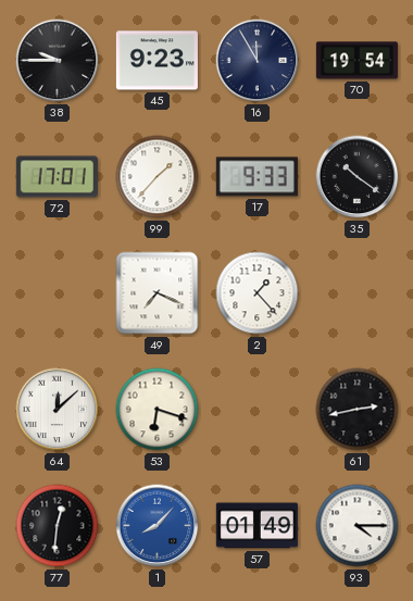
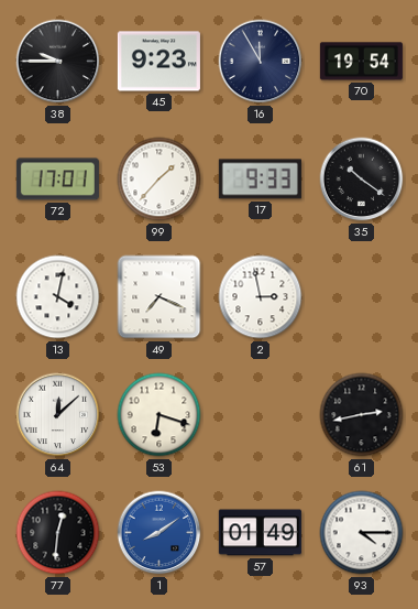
13: none -> 4:02 (58, 297)
2: 1:23 -> 2:58 (261, 297)
1: 8:07 -> 8:09 (159, 533)
